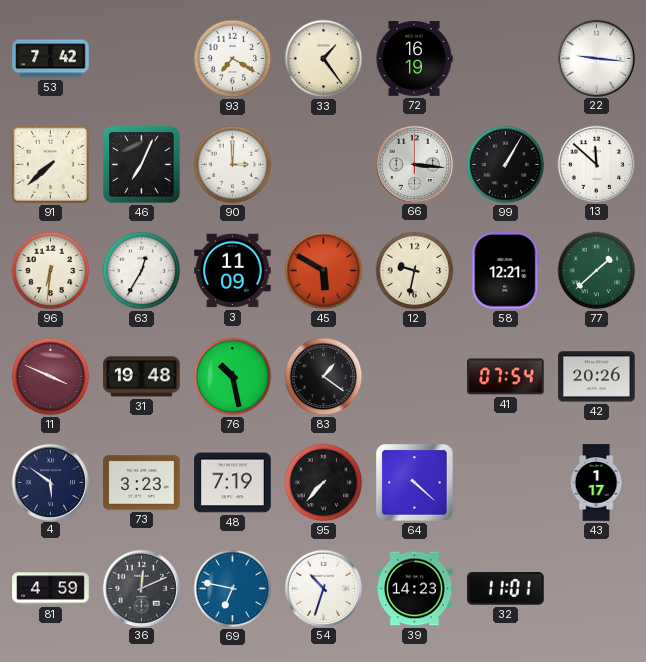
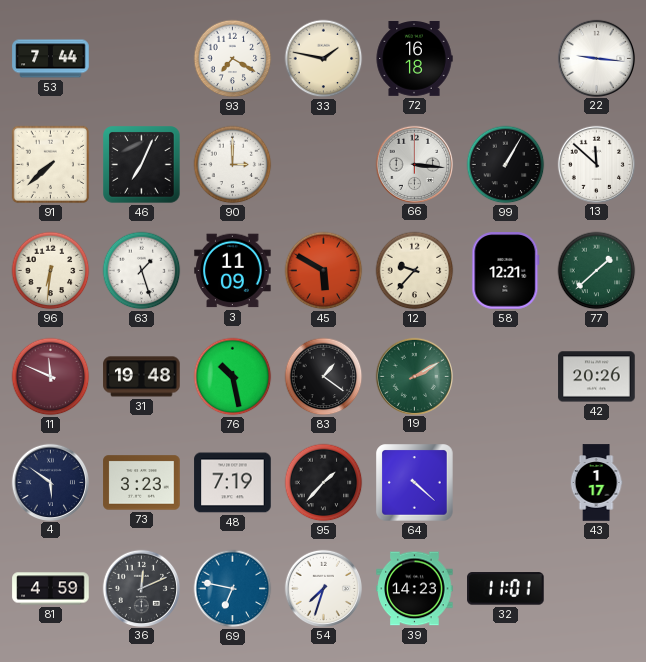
53: 7:42 -> 7:44 (51, 59)
33: 1:24 -> 1:47 (324, 59)
72: 16:19 -> 16:18 (414, 59)
63: 12:35 -> 1:27 (142, 271)
12: 9:32 -> 9:37 (415, 271)
11: 3:49 -> 11:49 (51, 377)
19: none -> 2:10 (414, 376)
41: 07:54 -> none (506, 377)
95: 7:37 -> 1:37 (324, 483)
54: 10:33 -> 7:33 (323, 588)
